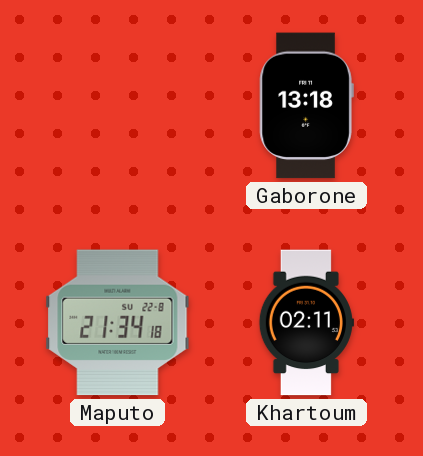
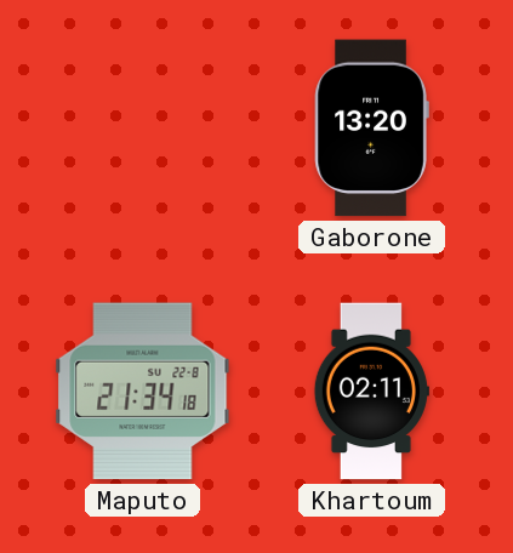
Gaborone: 13:18 -> 13:20 (371, 129)
